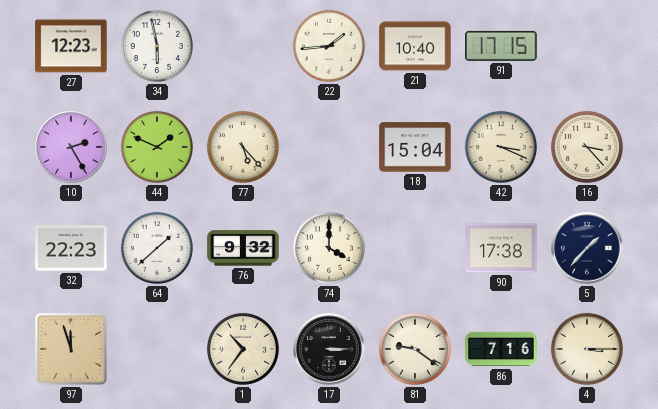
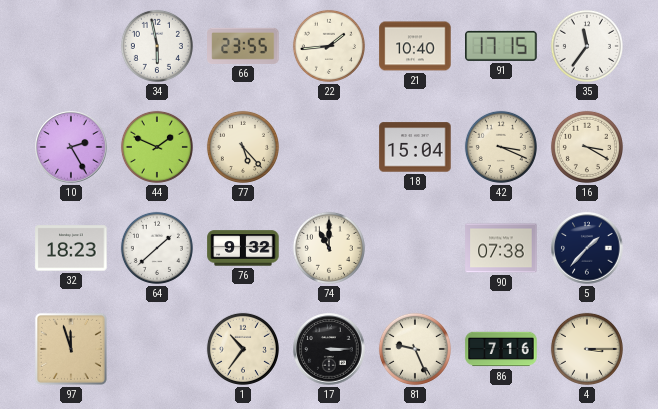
27: 12:23 -> none (71, 46)
66: none -> 23:55 (243, 46)
35: none -> 11:36 (587, 46)
16: 3:23 -> 3:20 (587, 147)
32: 22:23 -> 18:23 (71, 248)
74: 4:00 -> 11:00 (329, 248)
90: 17:38 -> 07:38 (501, 248)
81: 9:21 -> 9:26 (415, 349)
